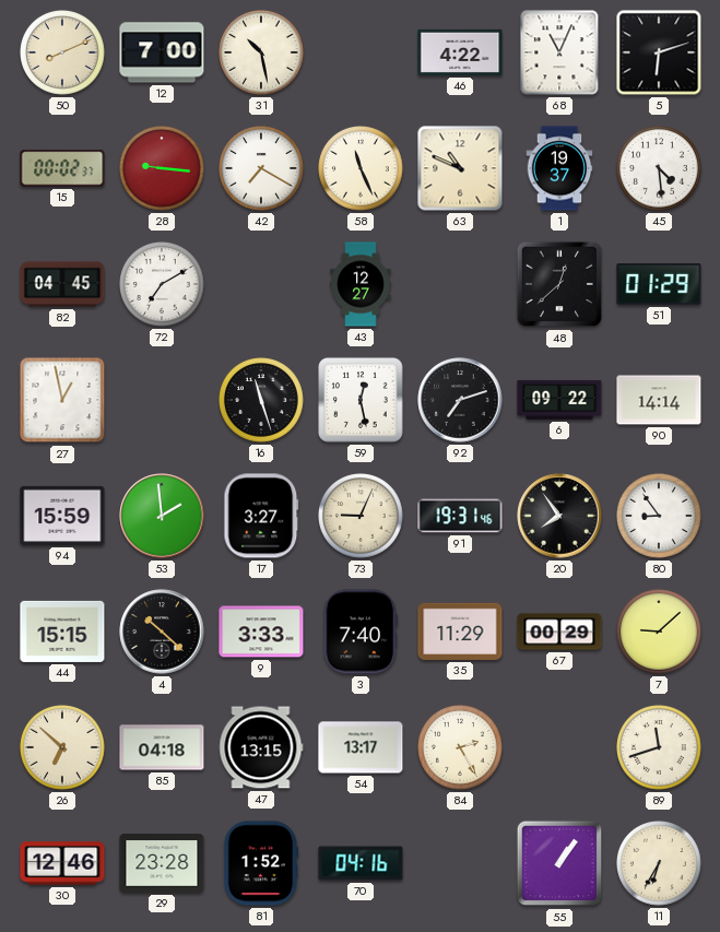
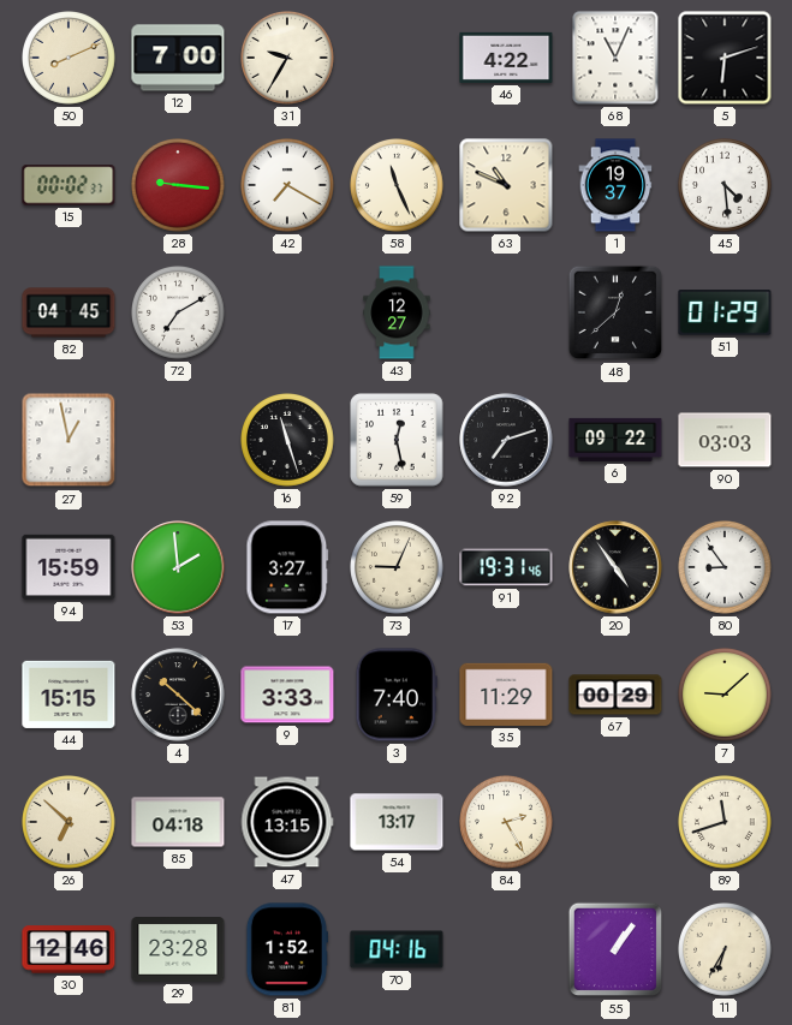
31: 10:28 -> 9:35 (288, 59)
90: 14:14 -> 03:03 (725, 440)
20: 7:54 -> 4:54 (615, 567)
